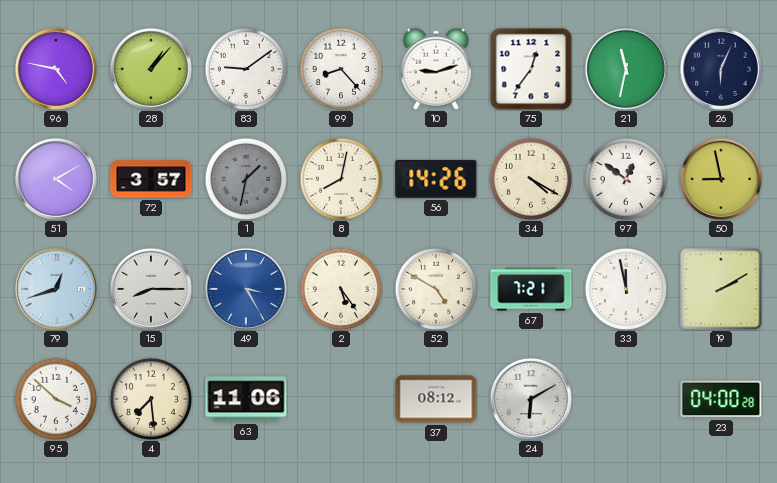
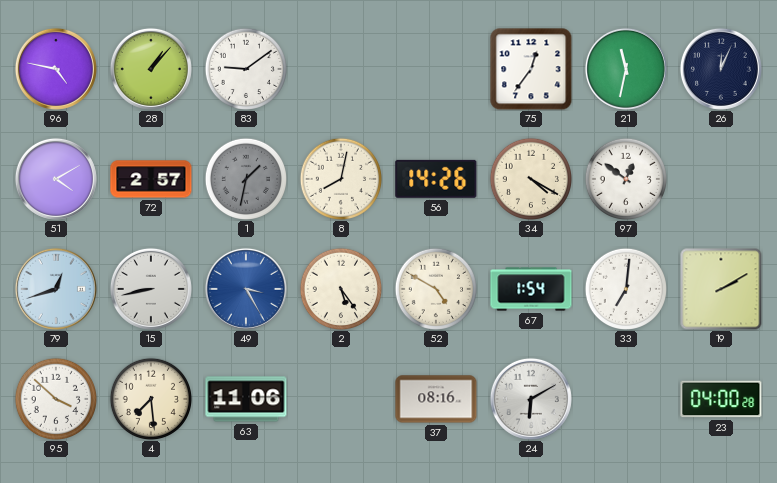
99: 8:23 -> none (340, 68)
10: 9:12 -> none (436, 69)
26: 6:04 -> 12:04 (721, 69)
72: 3:57 -> 2:57 (151, 179)
50: 8:58 -> none (721, 179)
15: 8:15 -> 8:43 (151, 289)
67: 7:21 -> 1:54 (531, 289)
33: 11:58 -> 7:01 (625, 288)
37: 08:12 -> 08:16 (436, 399)
